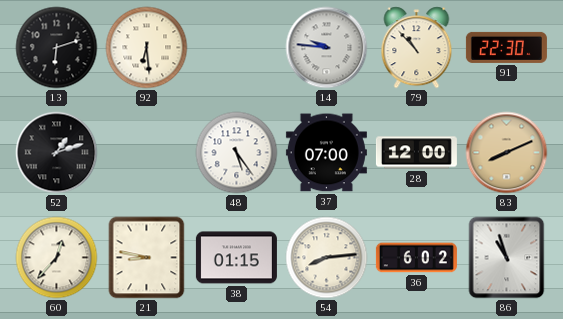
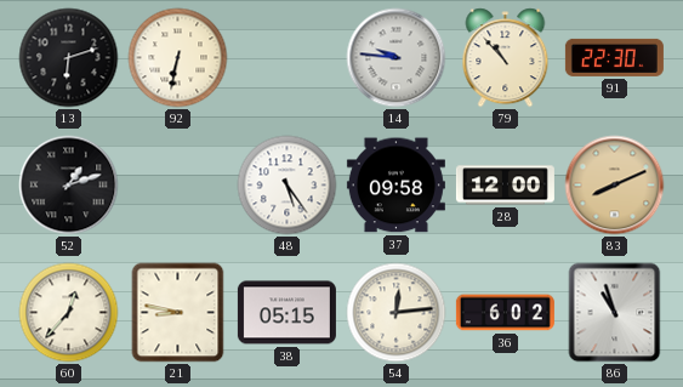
92: 6:29 -> 6:32 (178, 58)
37: 07:00 -> 09:58 (395, 186)
38: 01:15 -> 05:15 (286, 313)
54: 8:14 -> 12:14 (397, 313)
